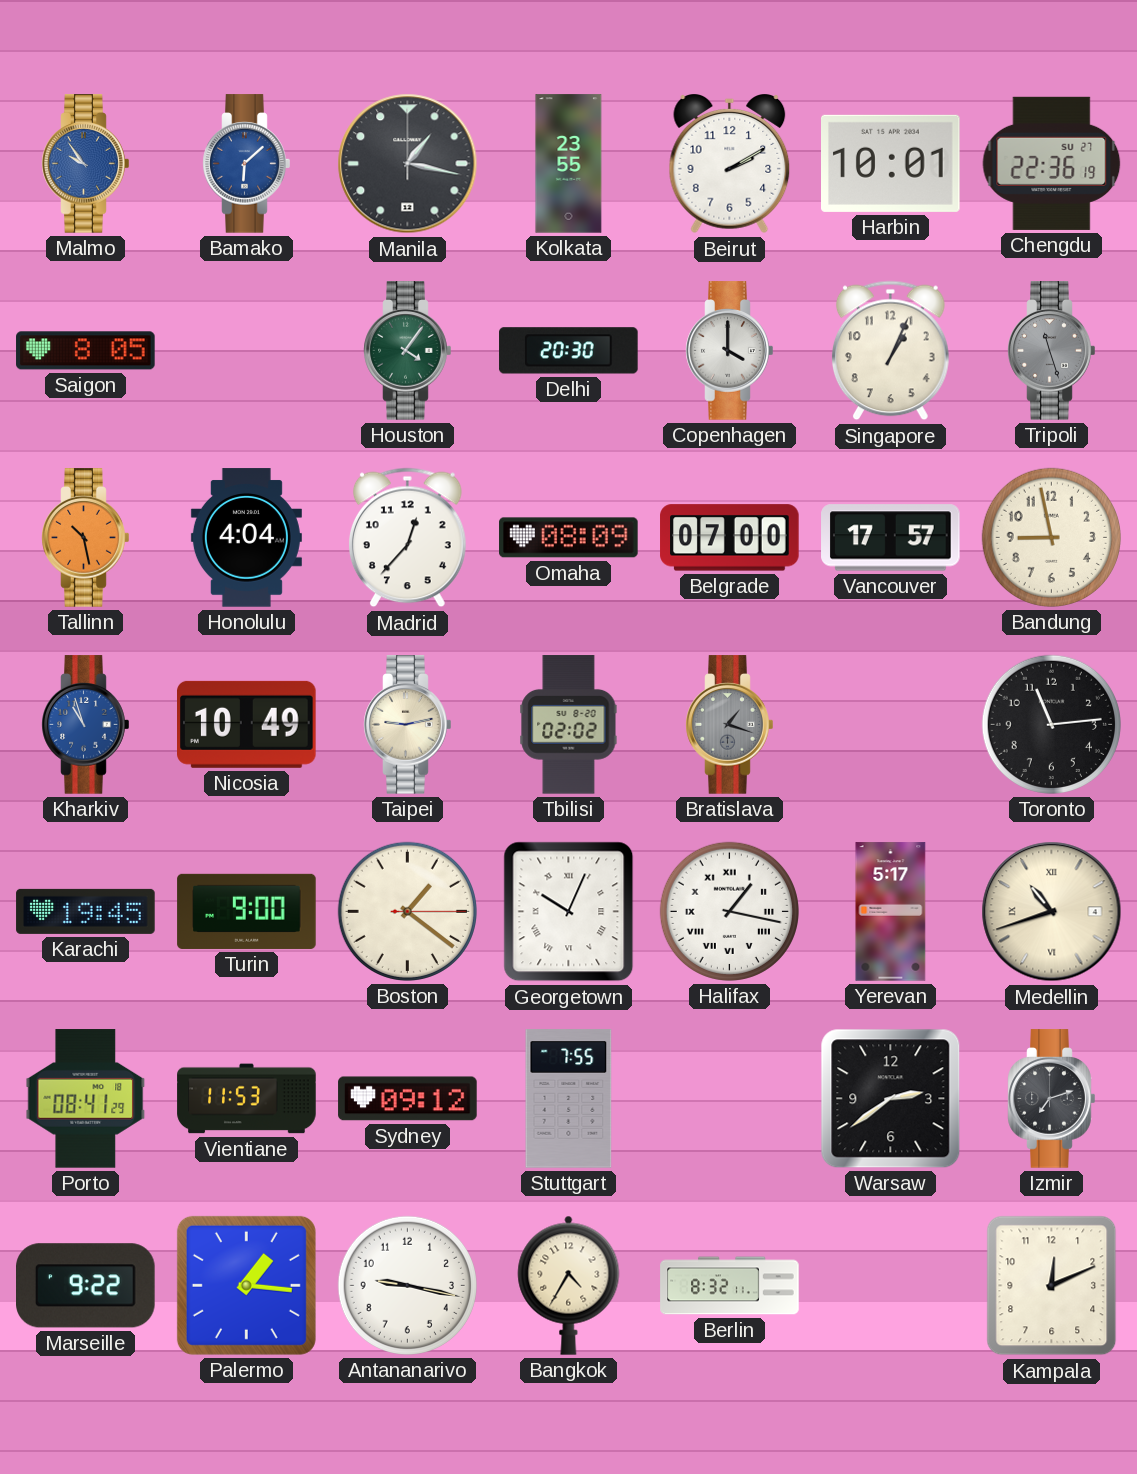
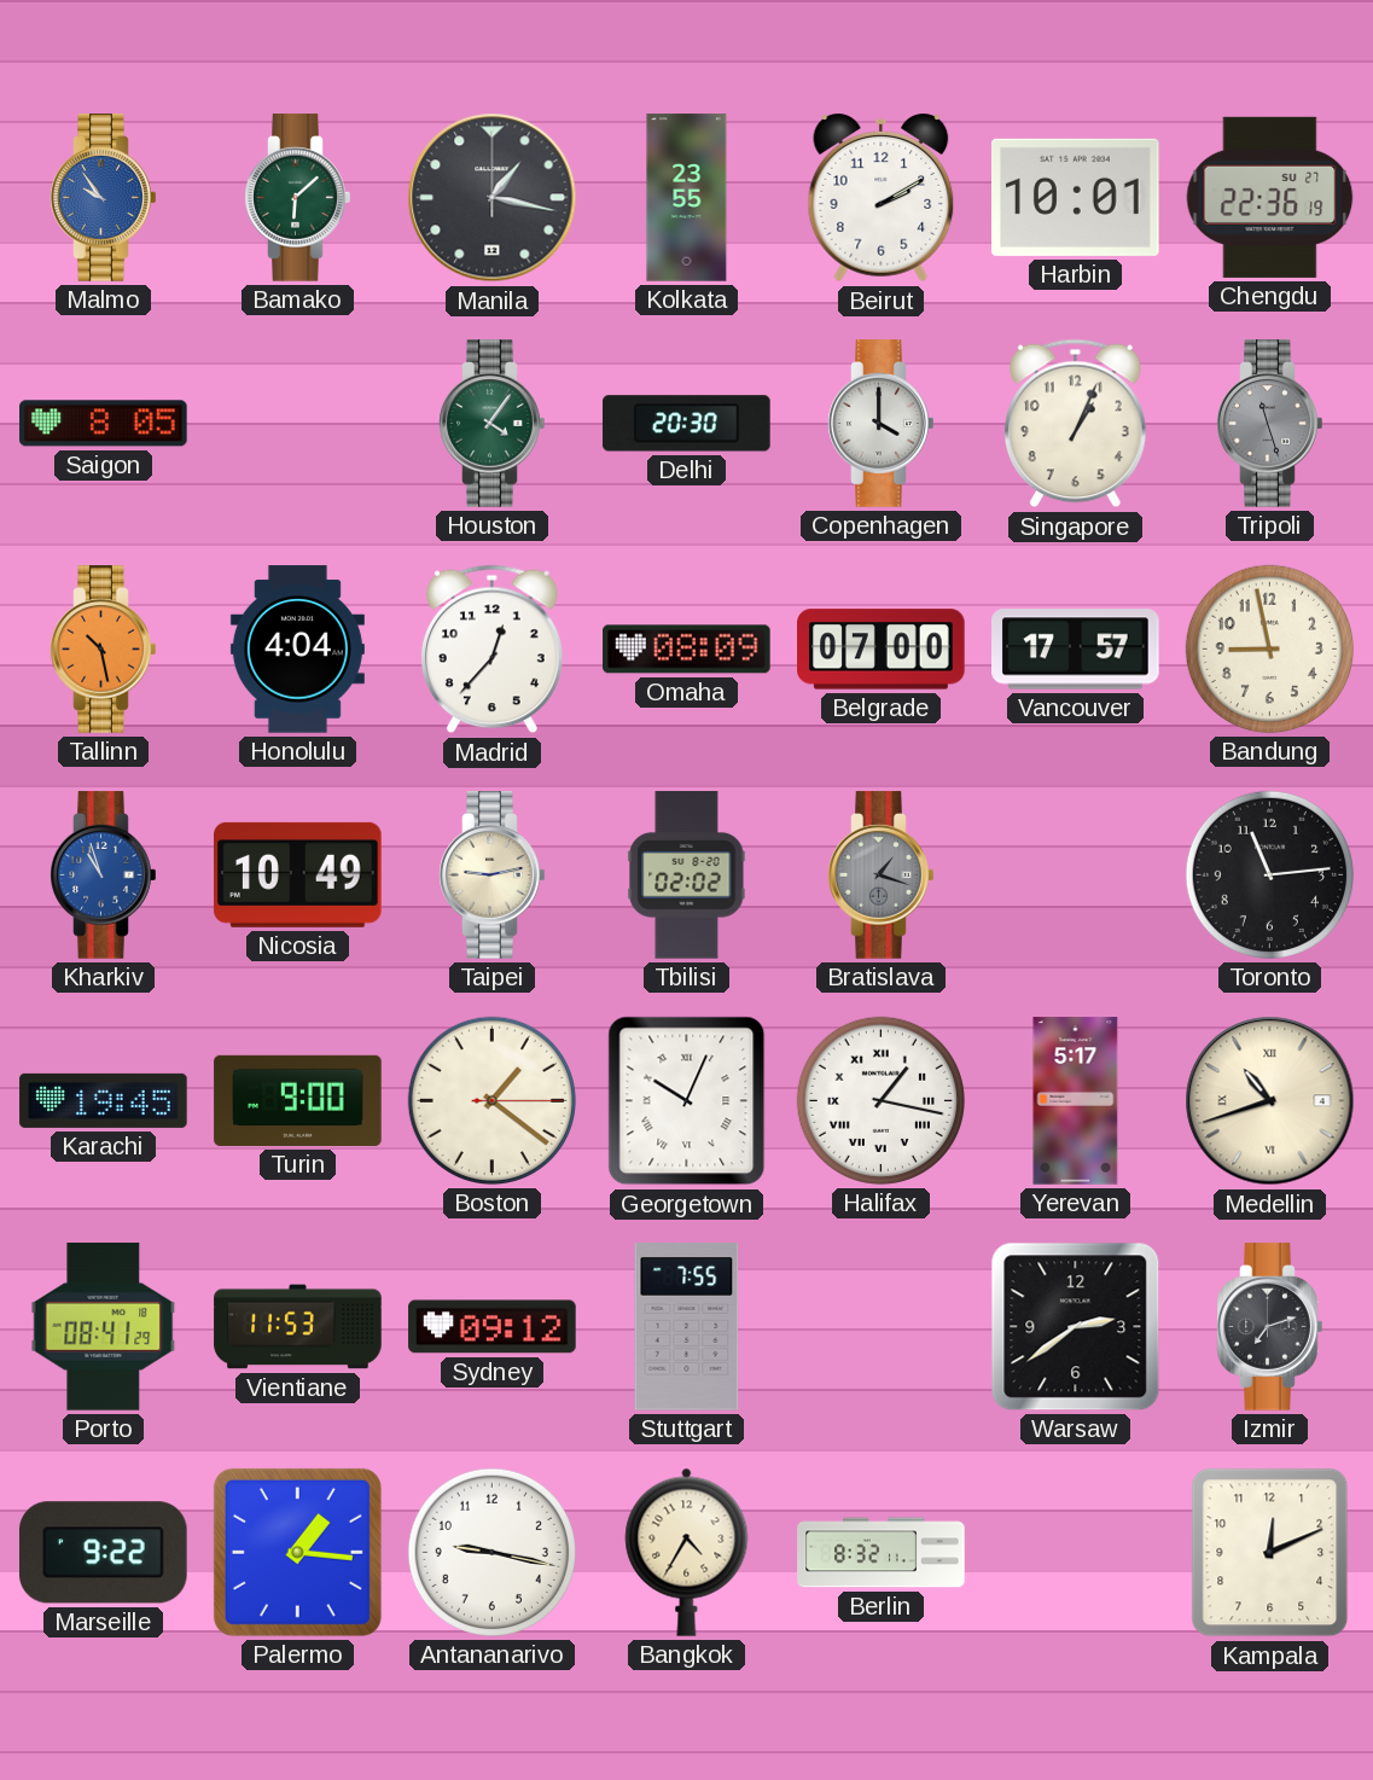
Bamako dial: blue -> green (298, 198)
